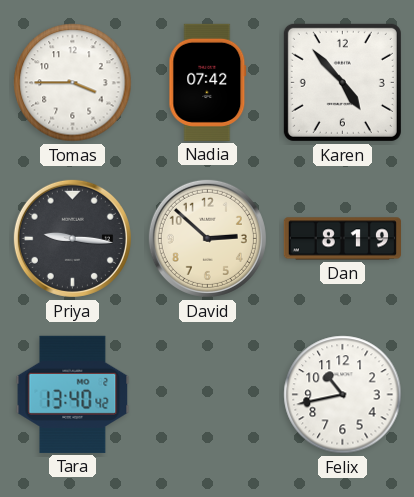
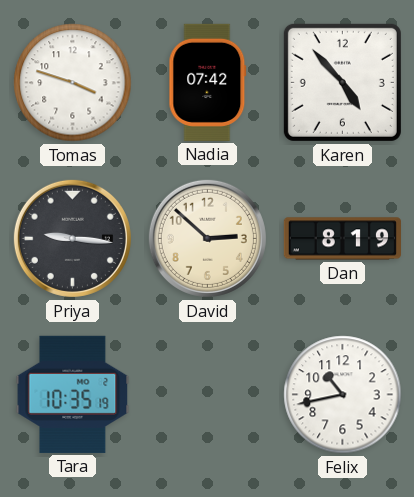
Tomas: 3:45 -> 3:48 (73, 83)
Tara: 13:40 -> 10:35 (73, 394)
